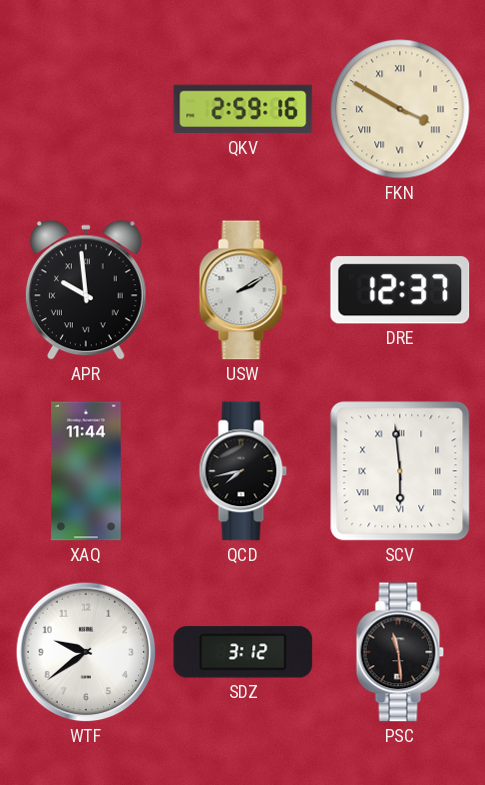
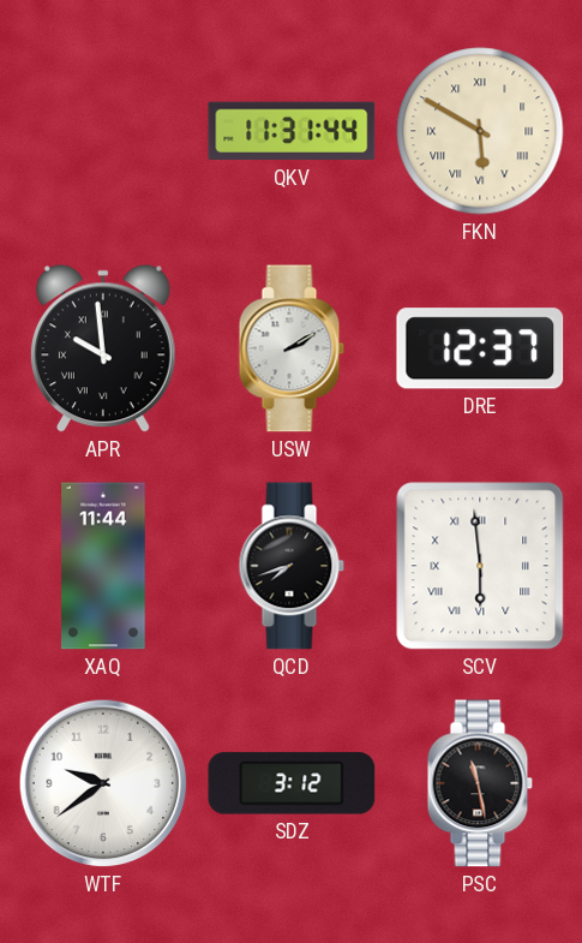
QKV: 2:59 -> 11:31 (292, 131)
FKN: 3:50 -> 5:50 (480, 131)
QCD: 7:43 -> 7:42 (292, 566)
PSC: 11:29 -> 11:28 (480, 783)
